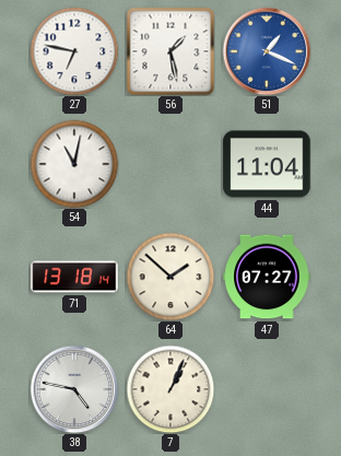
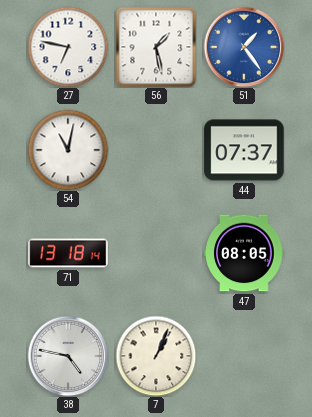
51: 1:19 -> 1:24 (244, 47)
44: 11:04 -> 07:37 (244, 150)
64: 1:52 -> none (170, 277)
47: 07:27 -> 08:05 (244, 253)
